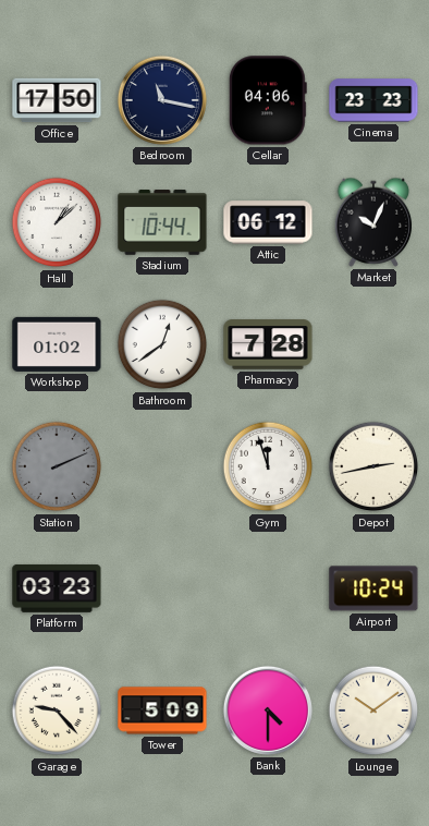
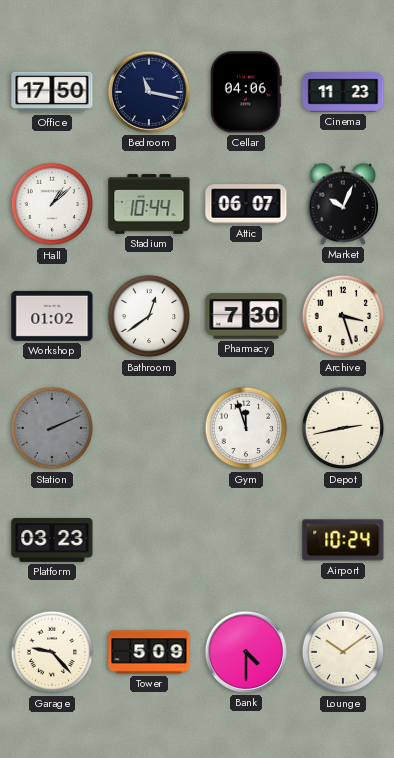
Cinema: 23:23 -> 11:23 (343, 92)
Attic: 06:12 -> 06:07 (246, 204)
Pharmacy: 7:28 -> 7:30 (246, 316)
Archive: none -> 3:27 (343, 316)
